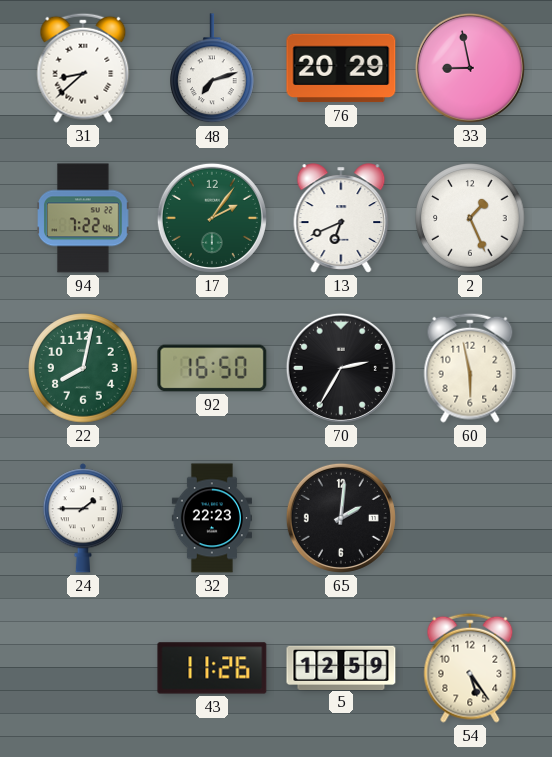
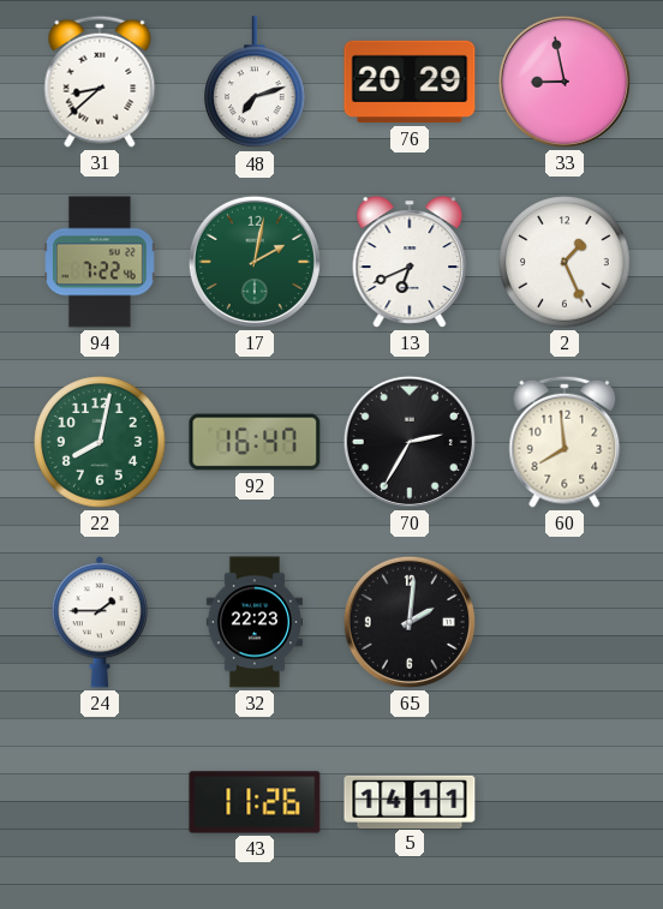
17: 2:06 -> 2:02 (255, 262)
92: 16:50 -> 16:47 (255, 442)
60: 5:58 -> 7:59 (565, 442)
5: 12:59 -> 14:11 (410, 801)
54: 5:24 -> none (470, 668)
